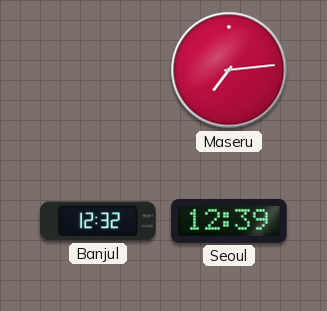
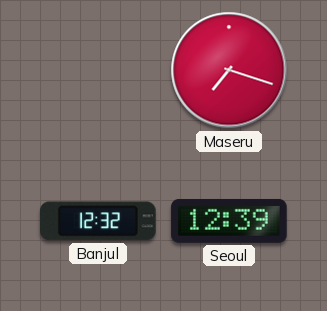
Maseru: 7:14 -> 7:18 (229, 70)
